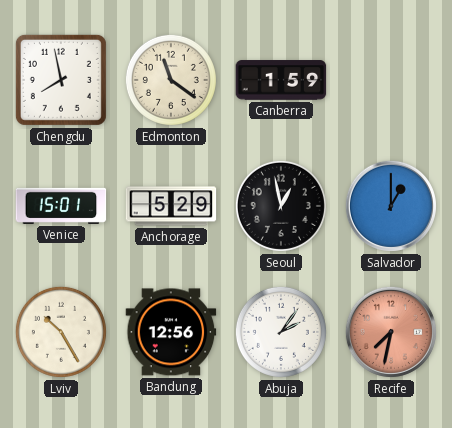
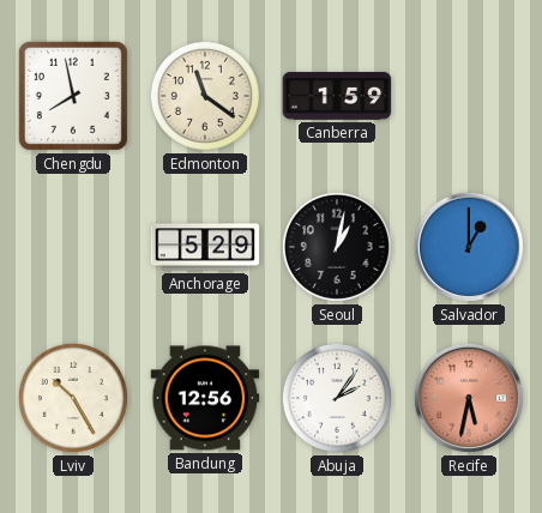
Venice: 15:01 -> none (61, 206)
Seoul: 12:58 -> 1:02 (337, 247)
Recife: 7:32 -> 5:32 (469, 398)
